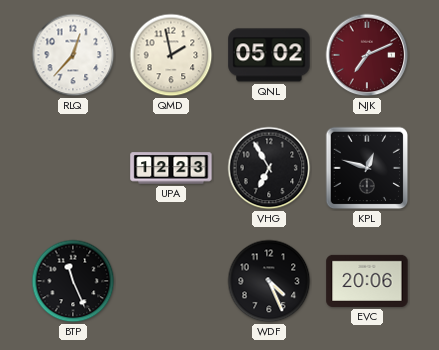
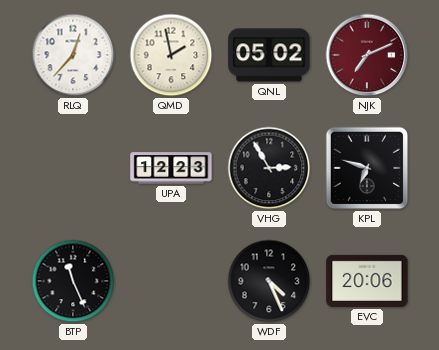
VHG: 6:55 -> 2:55 (269, 168)
KPL: 12:48 -> 6:48 (367, 168)
